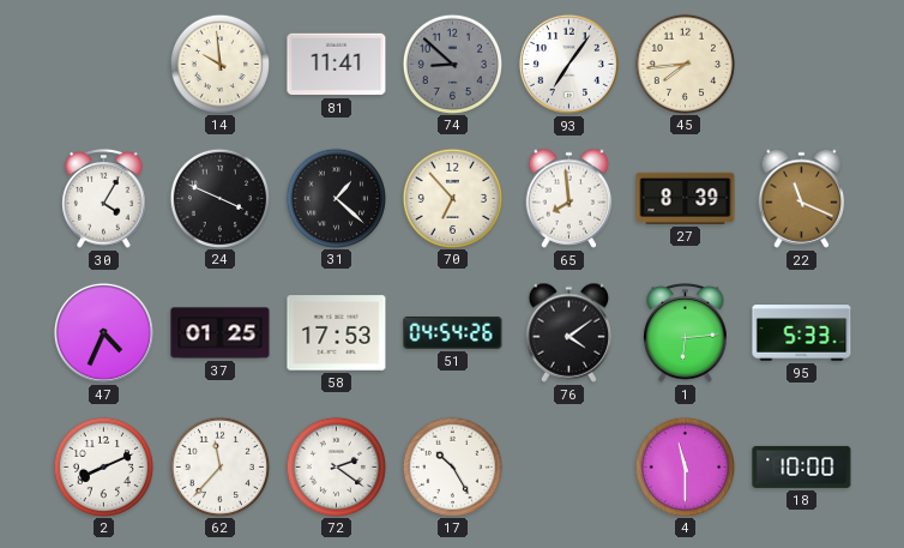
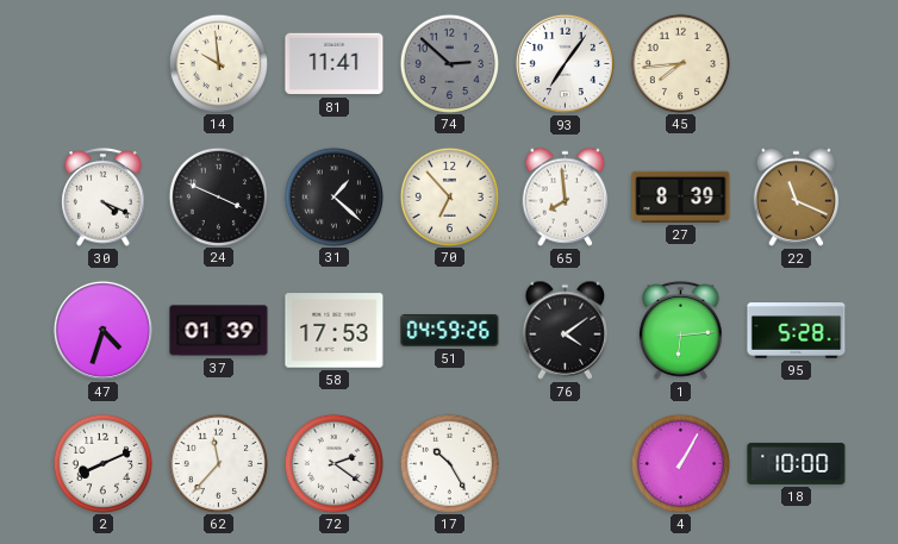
74: 8:52 -> 2:52 (449, 63)
30: 4:05 -> 4:19 (104, 198)
47: 4:34 -> 4:33 (102, 330)
37: 01:25 -> 01:39 (219, 331)
51: 04:54 -> 04:59 (450, 331)
95: 5:33 -> 5:28 (797, 331)
4: 11:30 -> 1:05 (680, 463)
